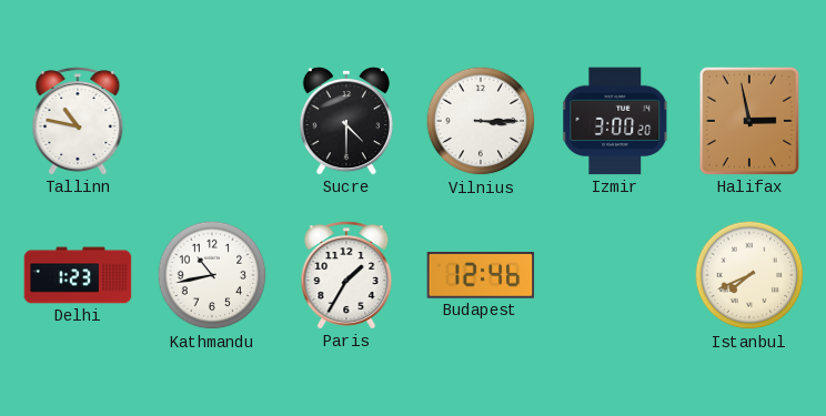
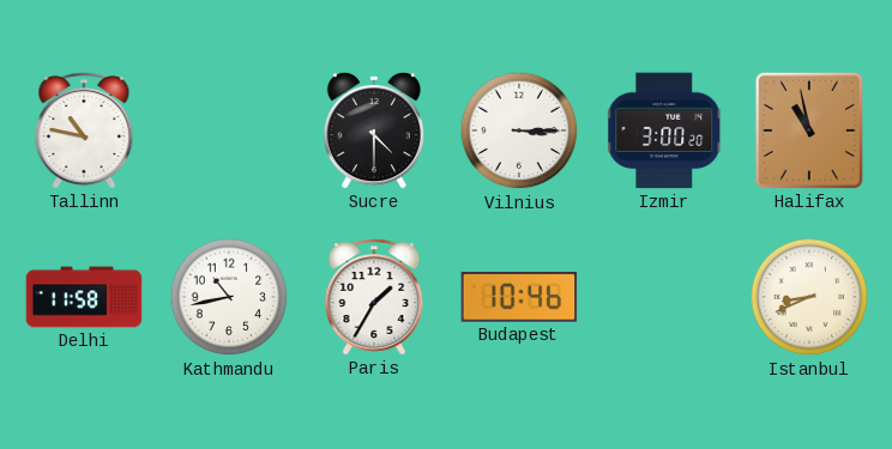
Halifax: 2:58 -> 10:58 (809, 131)
Delhi: 1:23 -> 11:58 (84, 297)
Budapest: 12:46 -> 10:46 (519, 298)
Istanbul: 7:41 -> 8:41 (809, 297)
